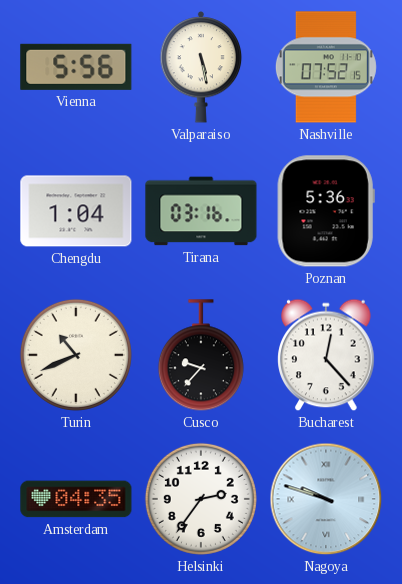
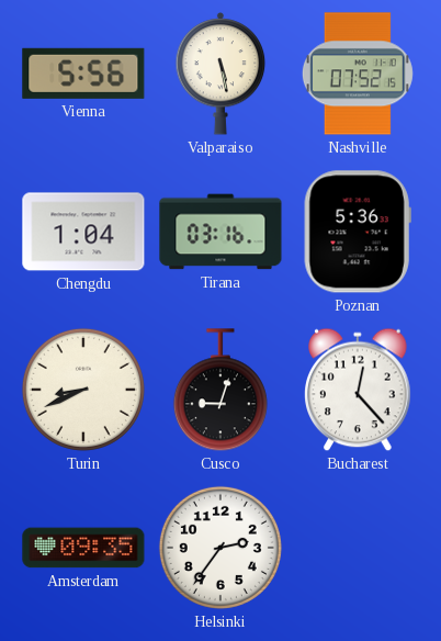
Turin: 10:41 -> 8:41 (83, 390)
Cusco: 9:37 -> 9:03 (220, 391)
Amsterdam: 04:35 -> 09:35 (83, 548)
Nagoya: 9:48 -> none (326, 499)
